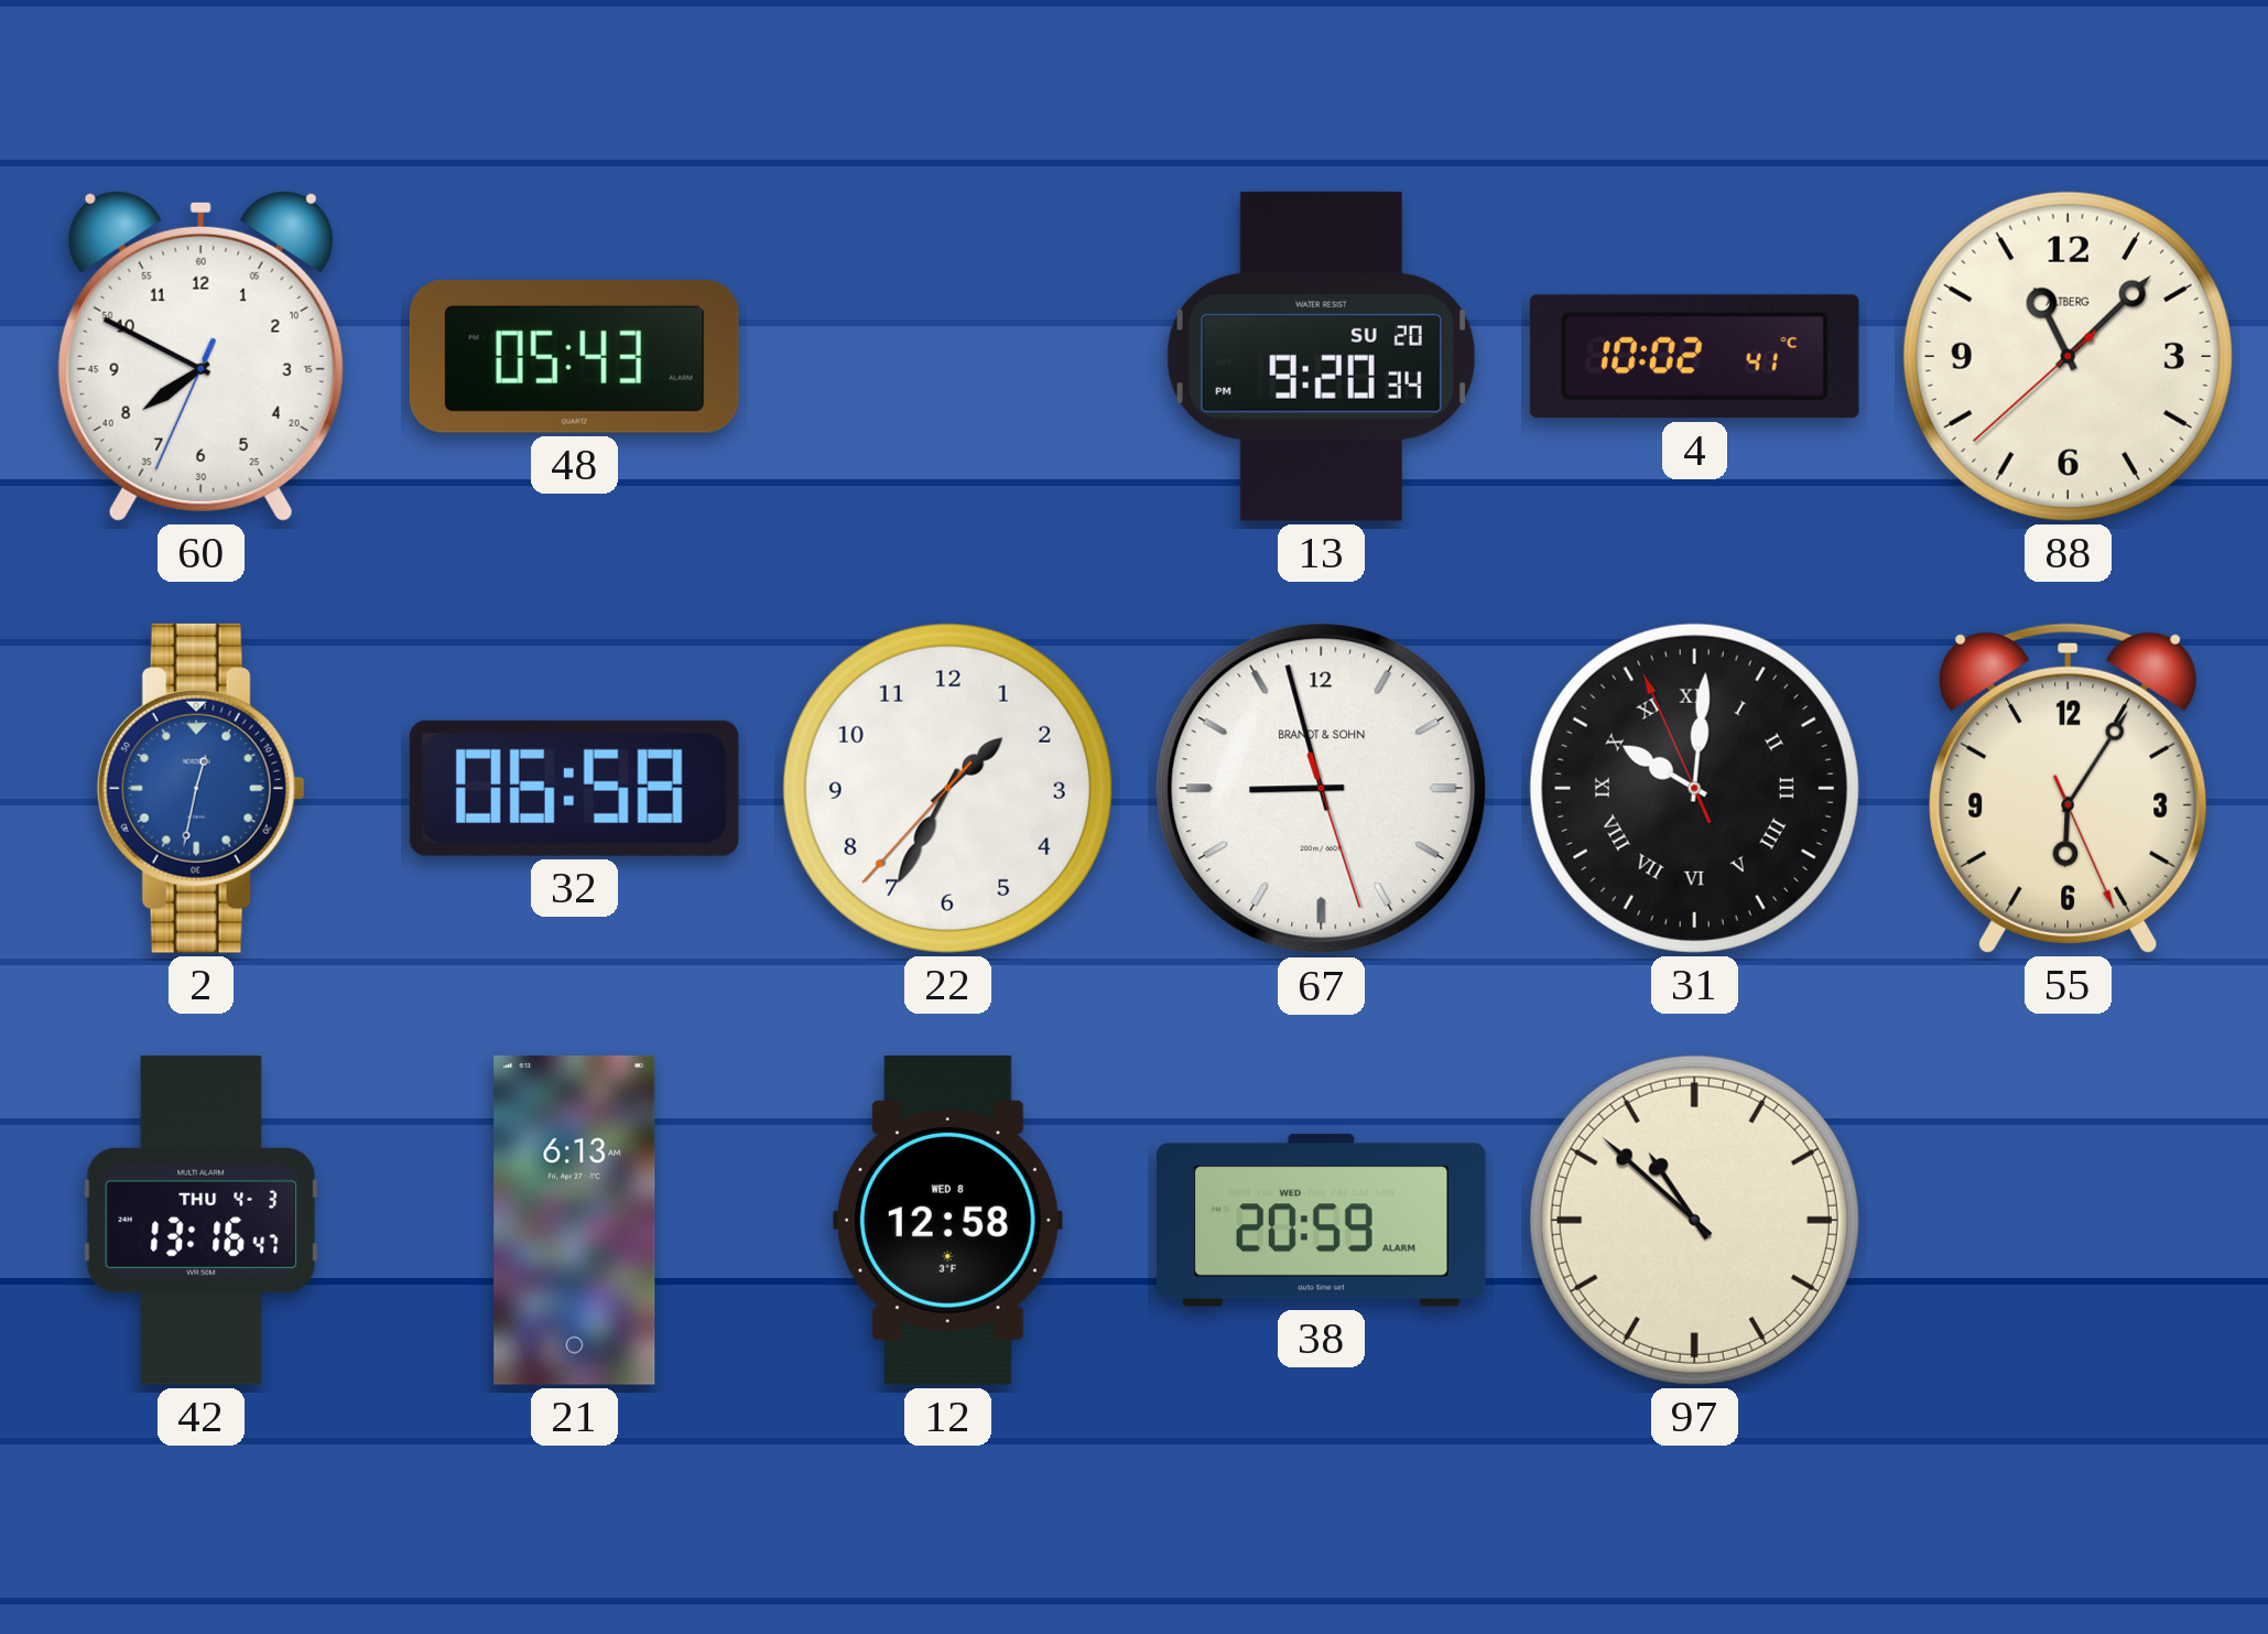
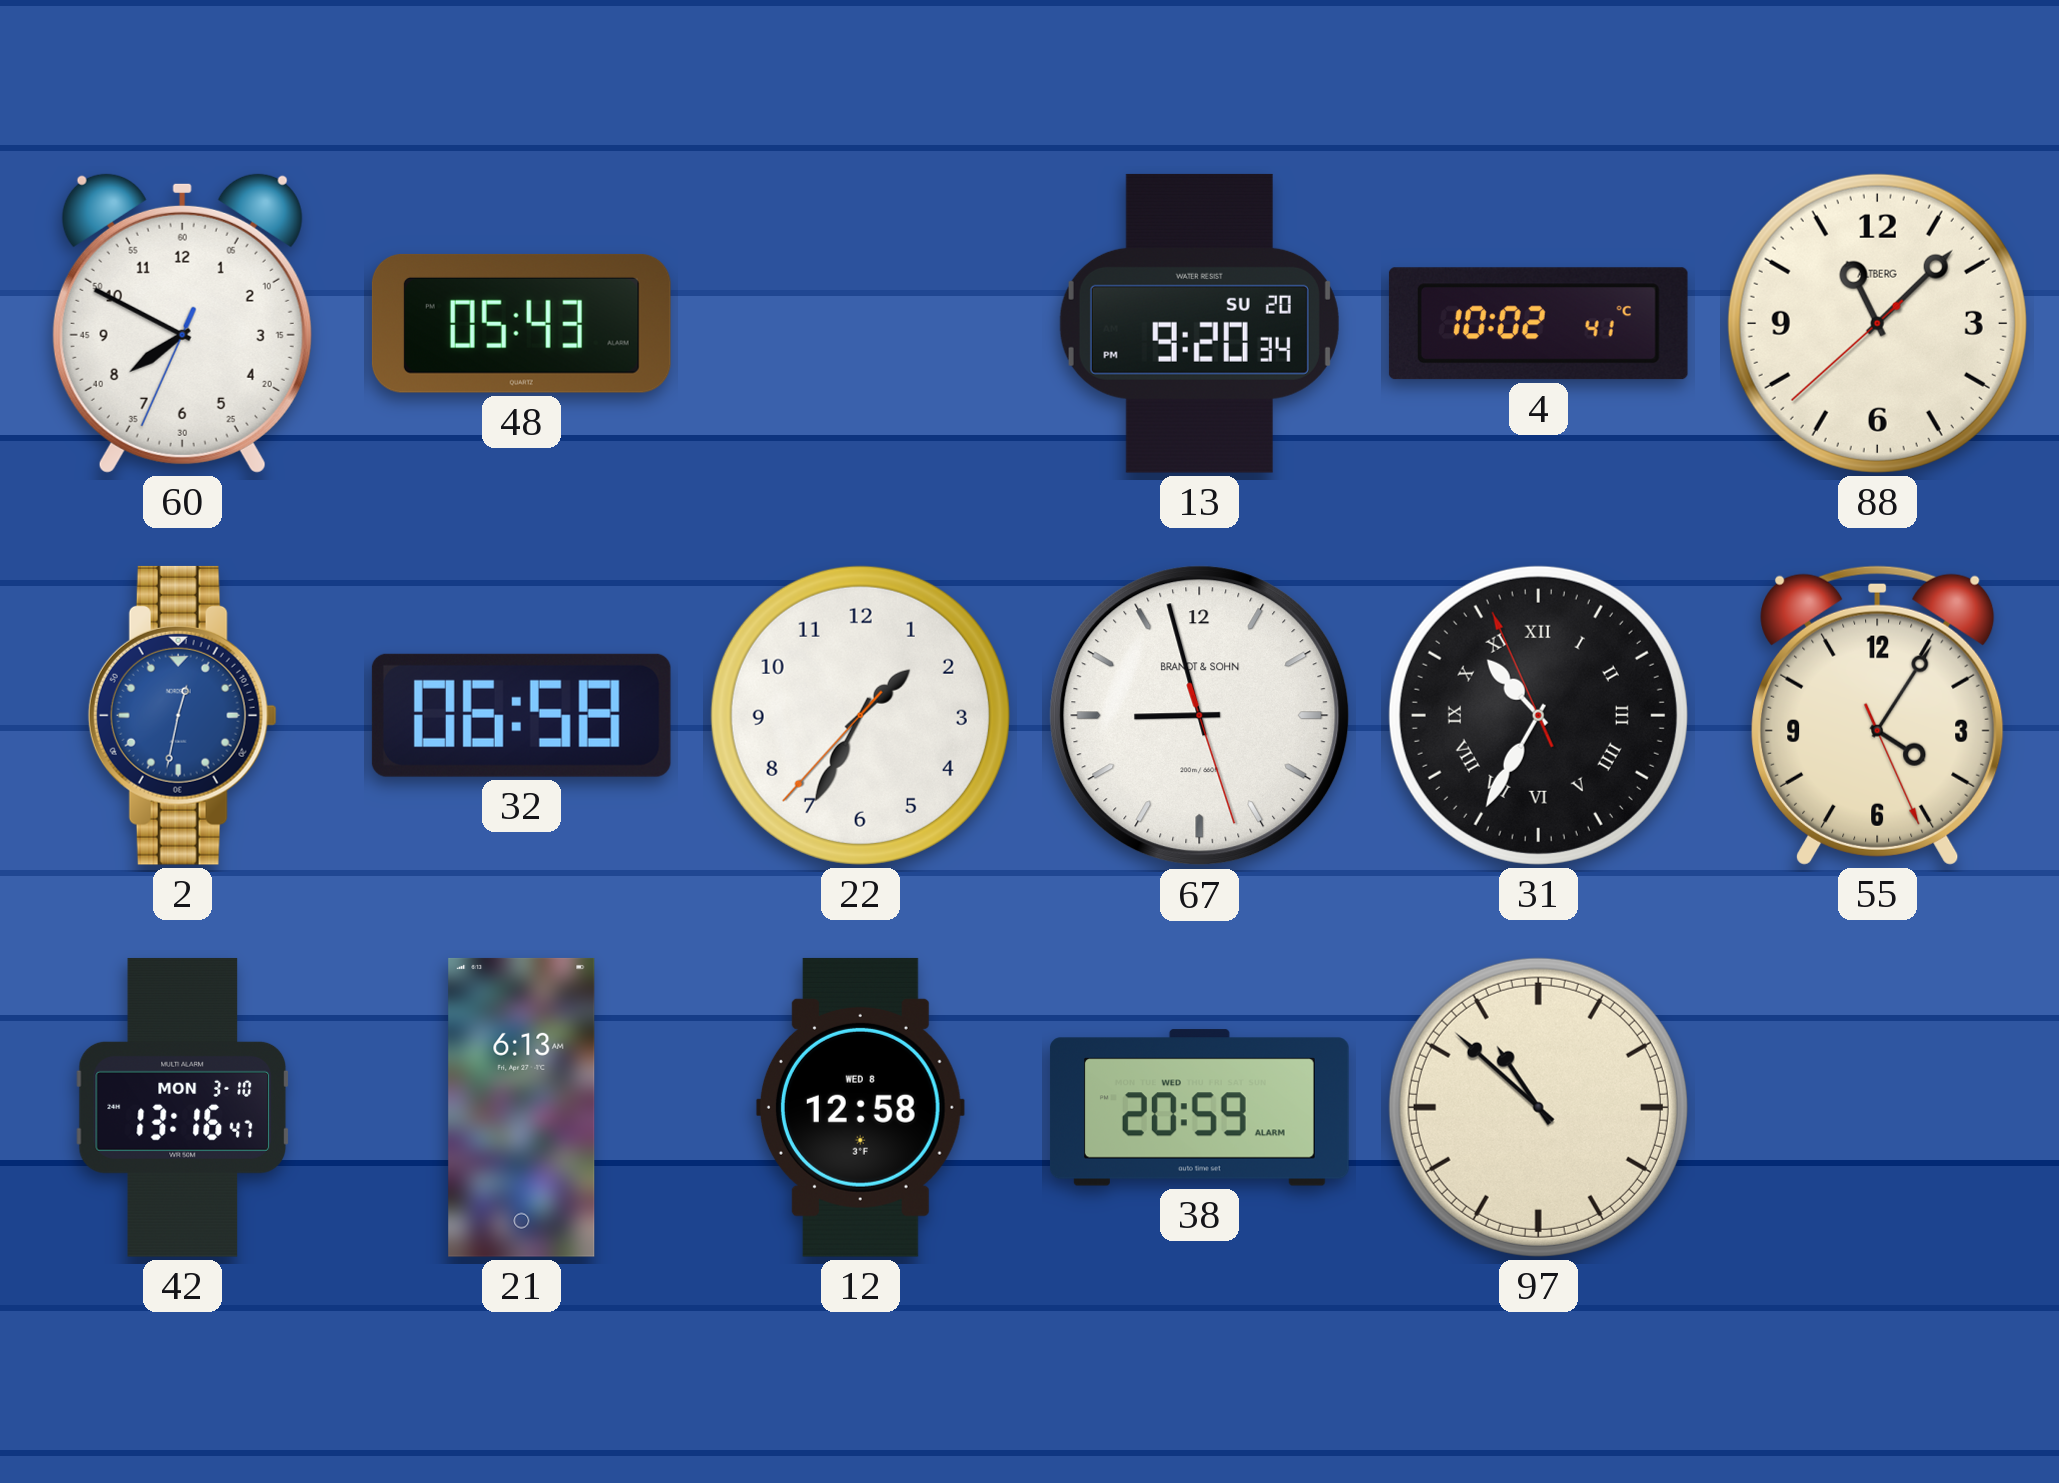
31: 10:00 -> 10:34 (1538, 715)
55: 6:05 -> 4:05 (1878, 715)
42 date: THU 4-3 -> MON 3-10 (183, 1107)
